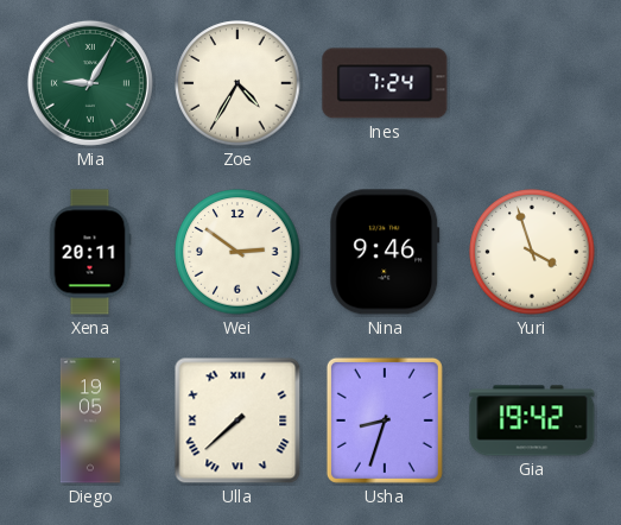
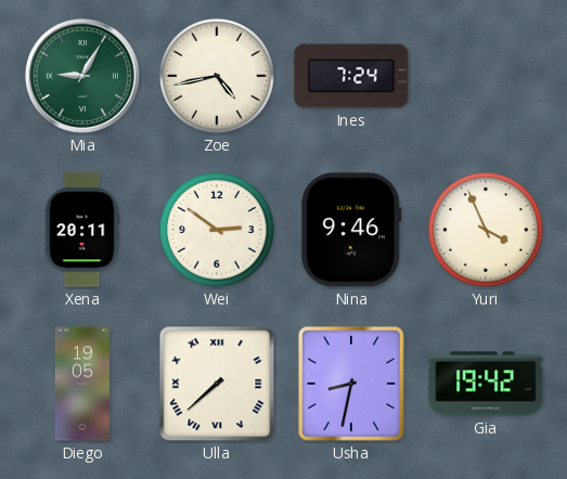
Zoe: 4:35 -> 4:43 (217, 76)
Yuri: 3:57 -> 3:56 (486, 230)
Usha: 8:33 -> 8:32 (351, 384)
